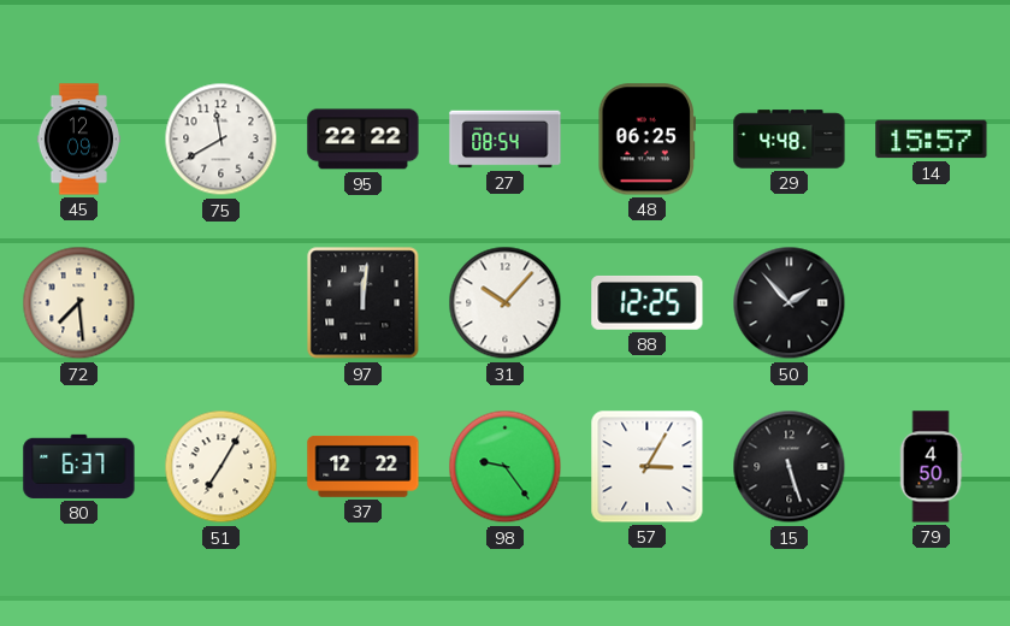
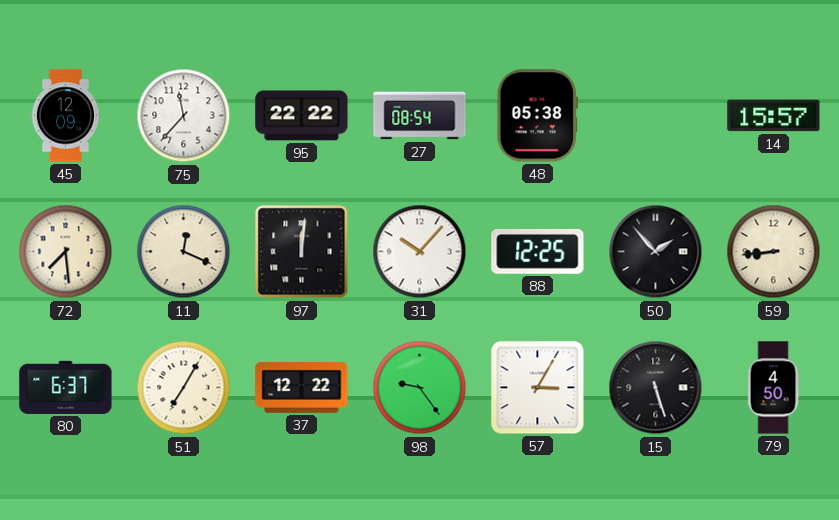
75: 11:40 -> 11:37 (184, 116)
48: 06:25 -> 05:38 (537, 116)
29: 4:48 -> none (790, 140)
11: none -> 12:19 (184, 252)
59: none -> 8:44 (774, 252)
